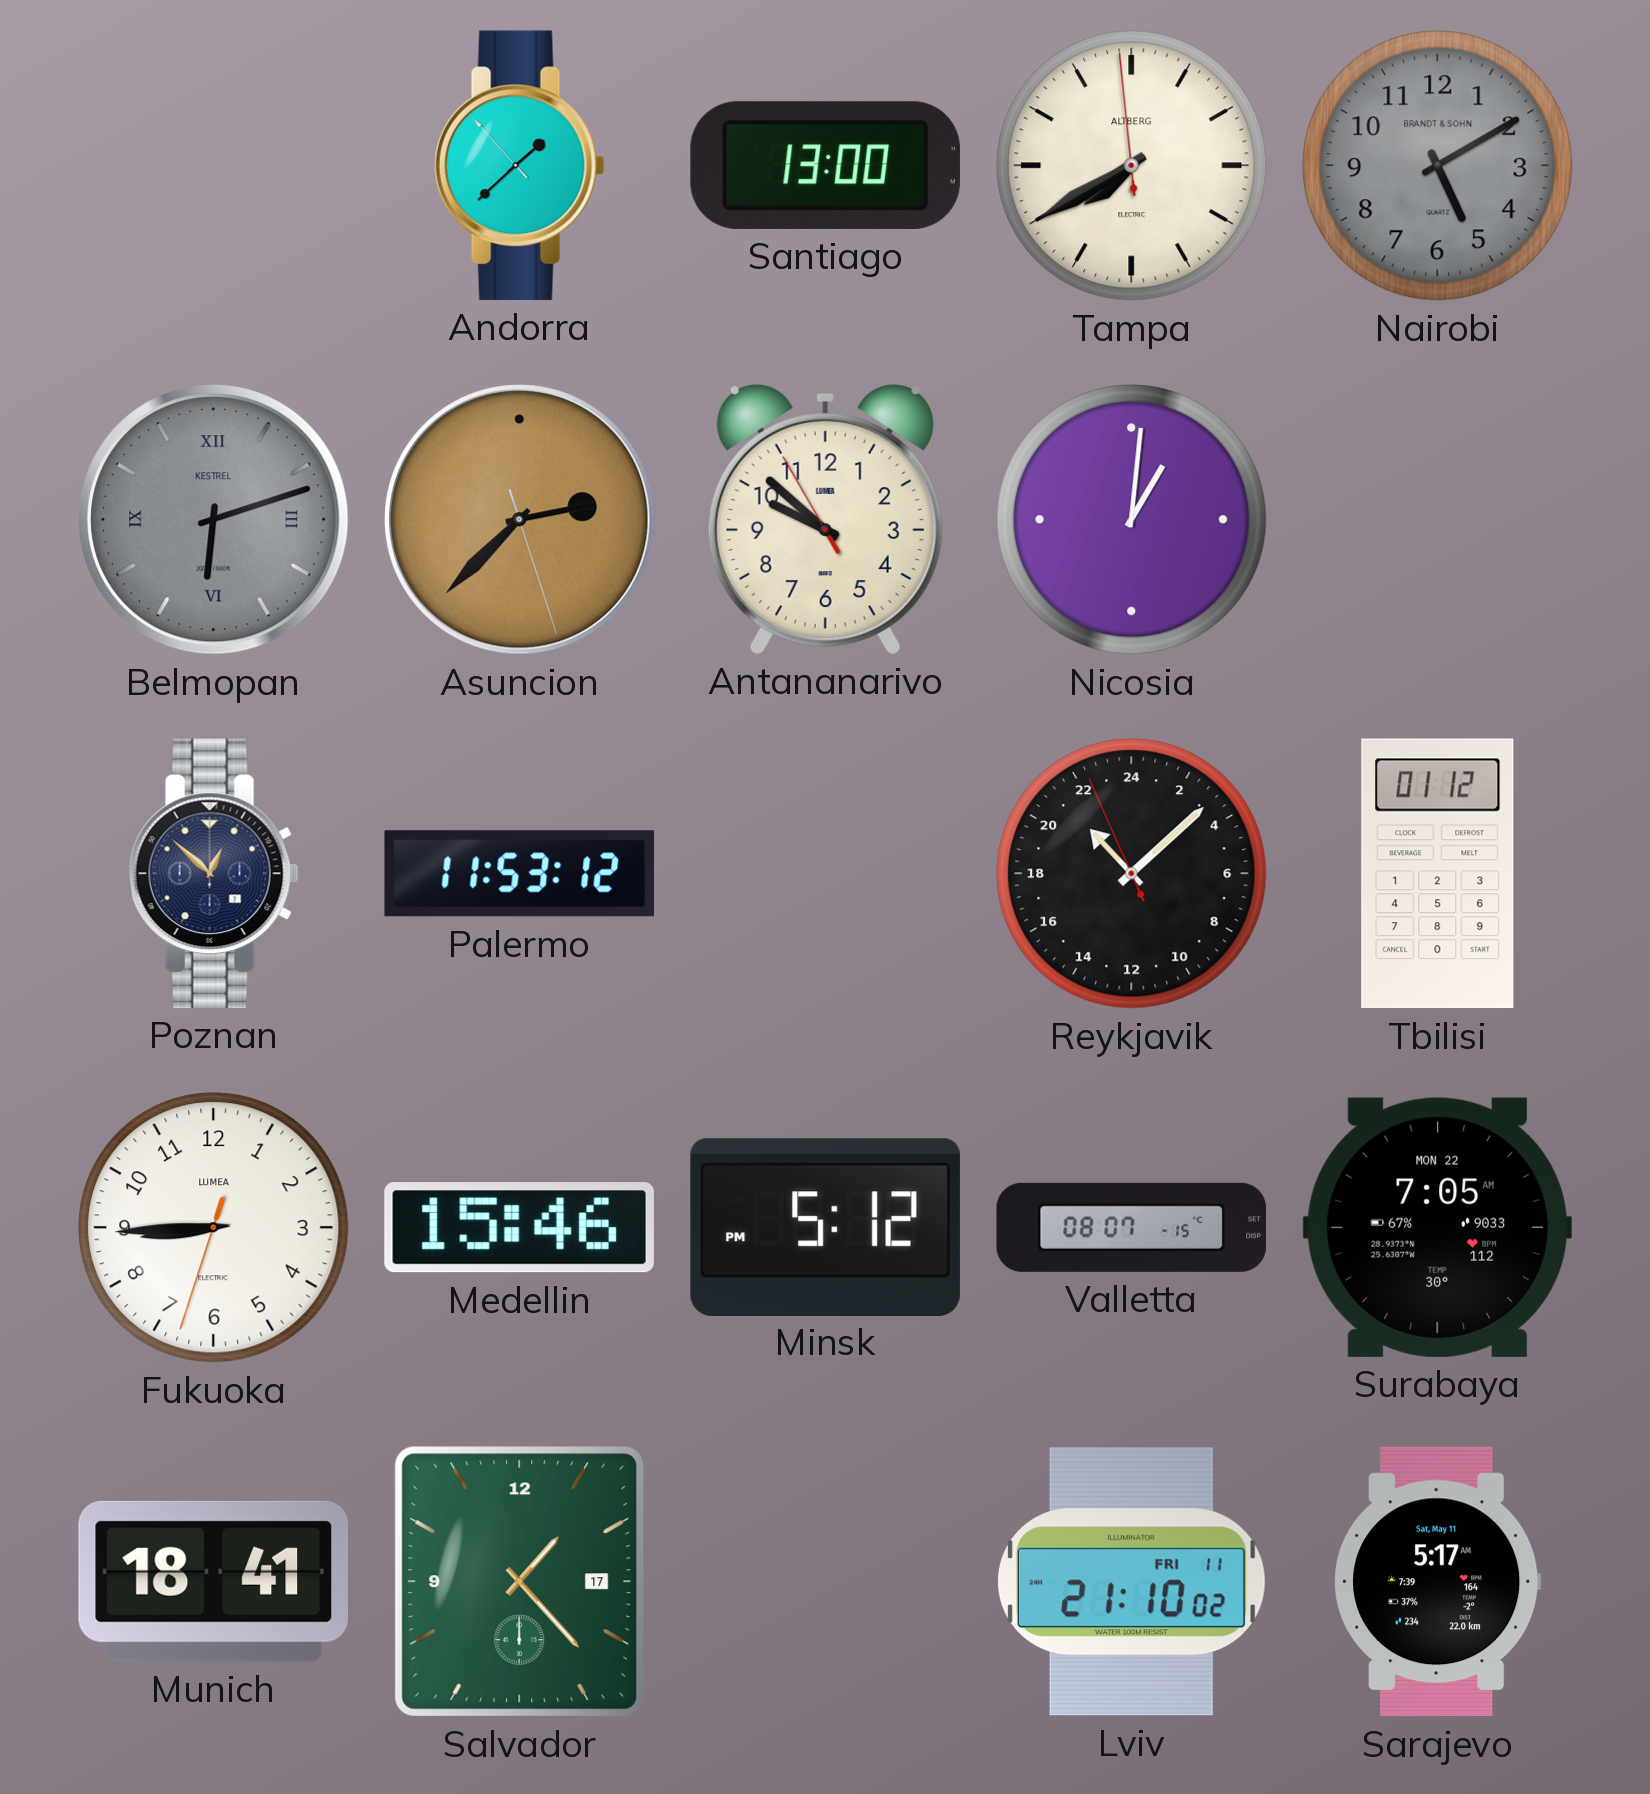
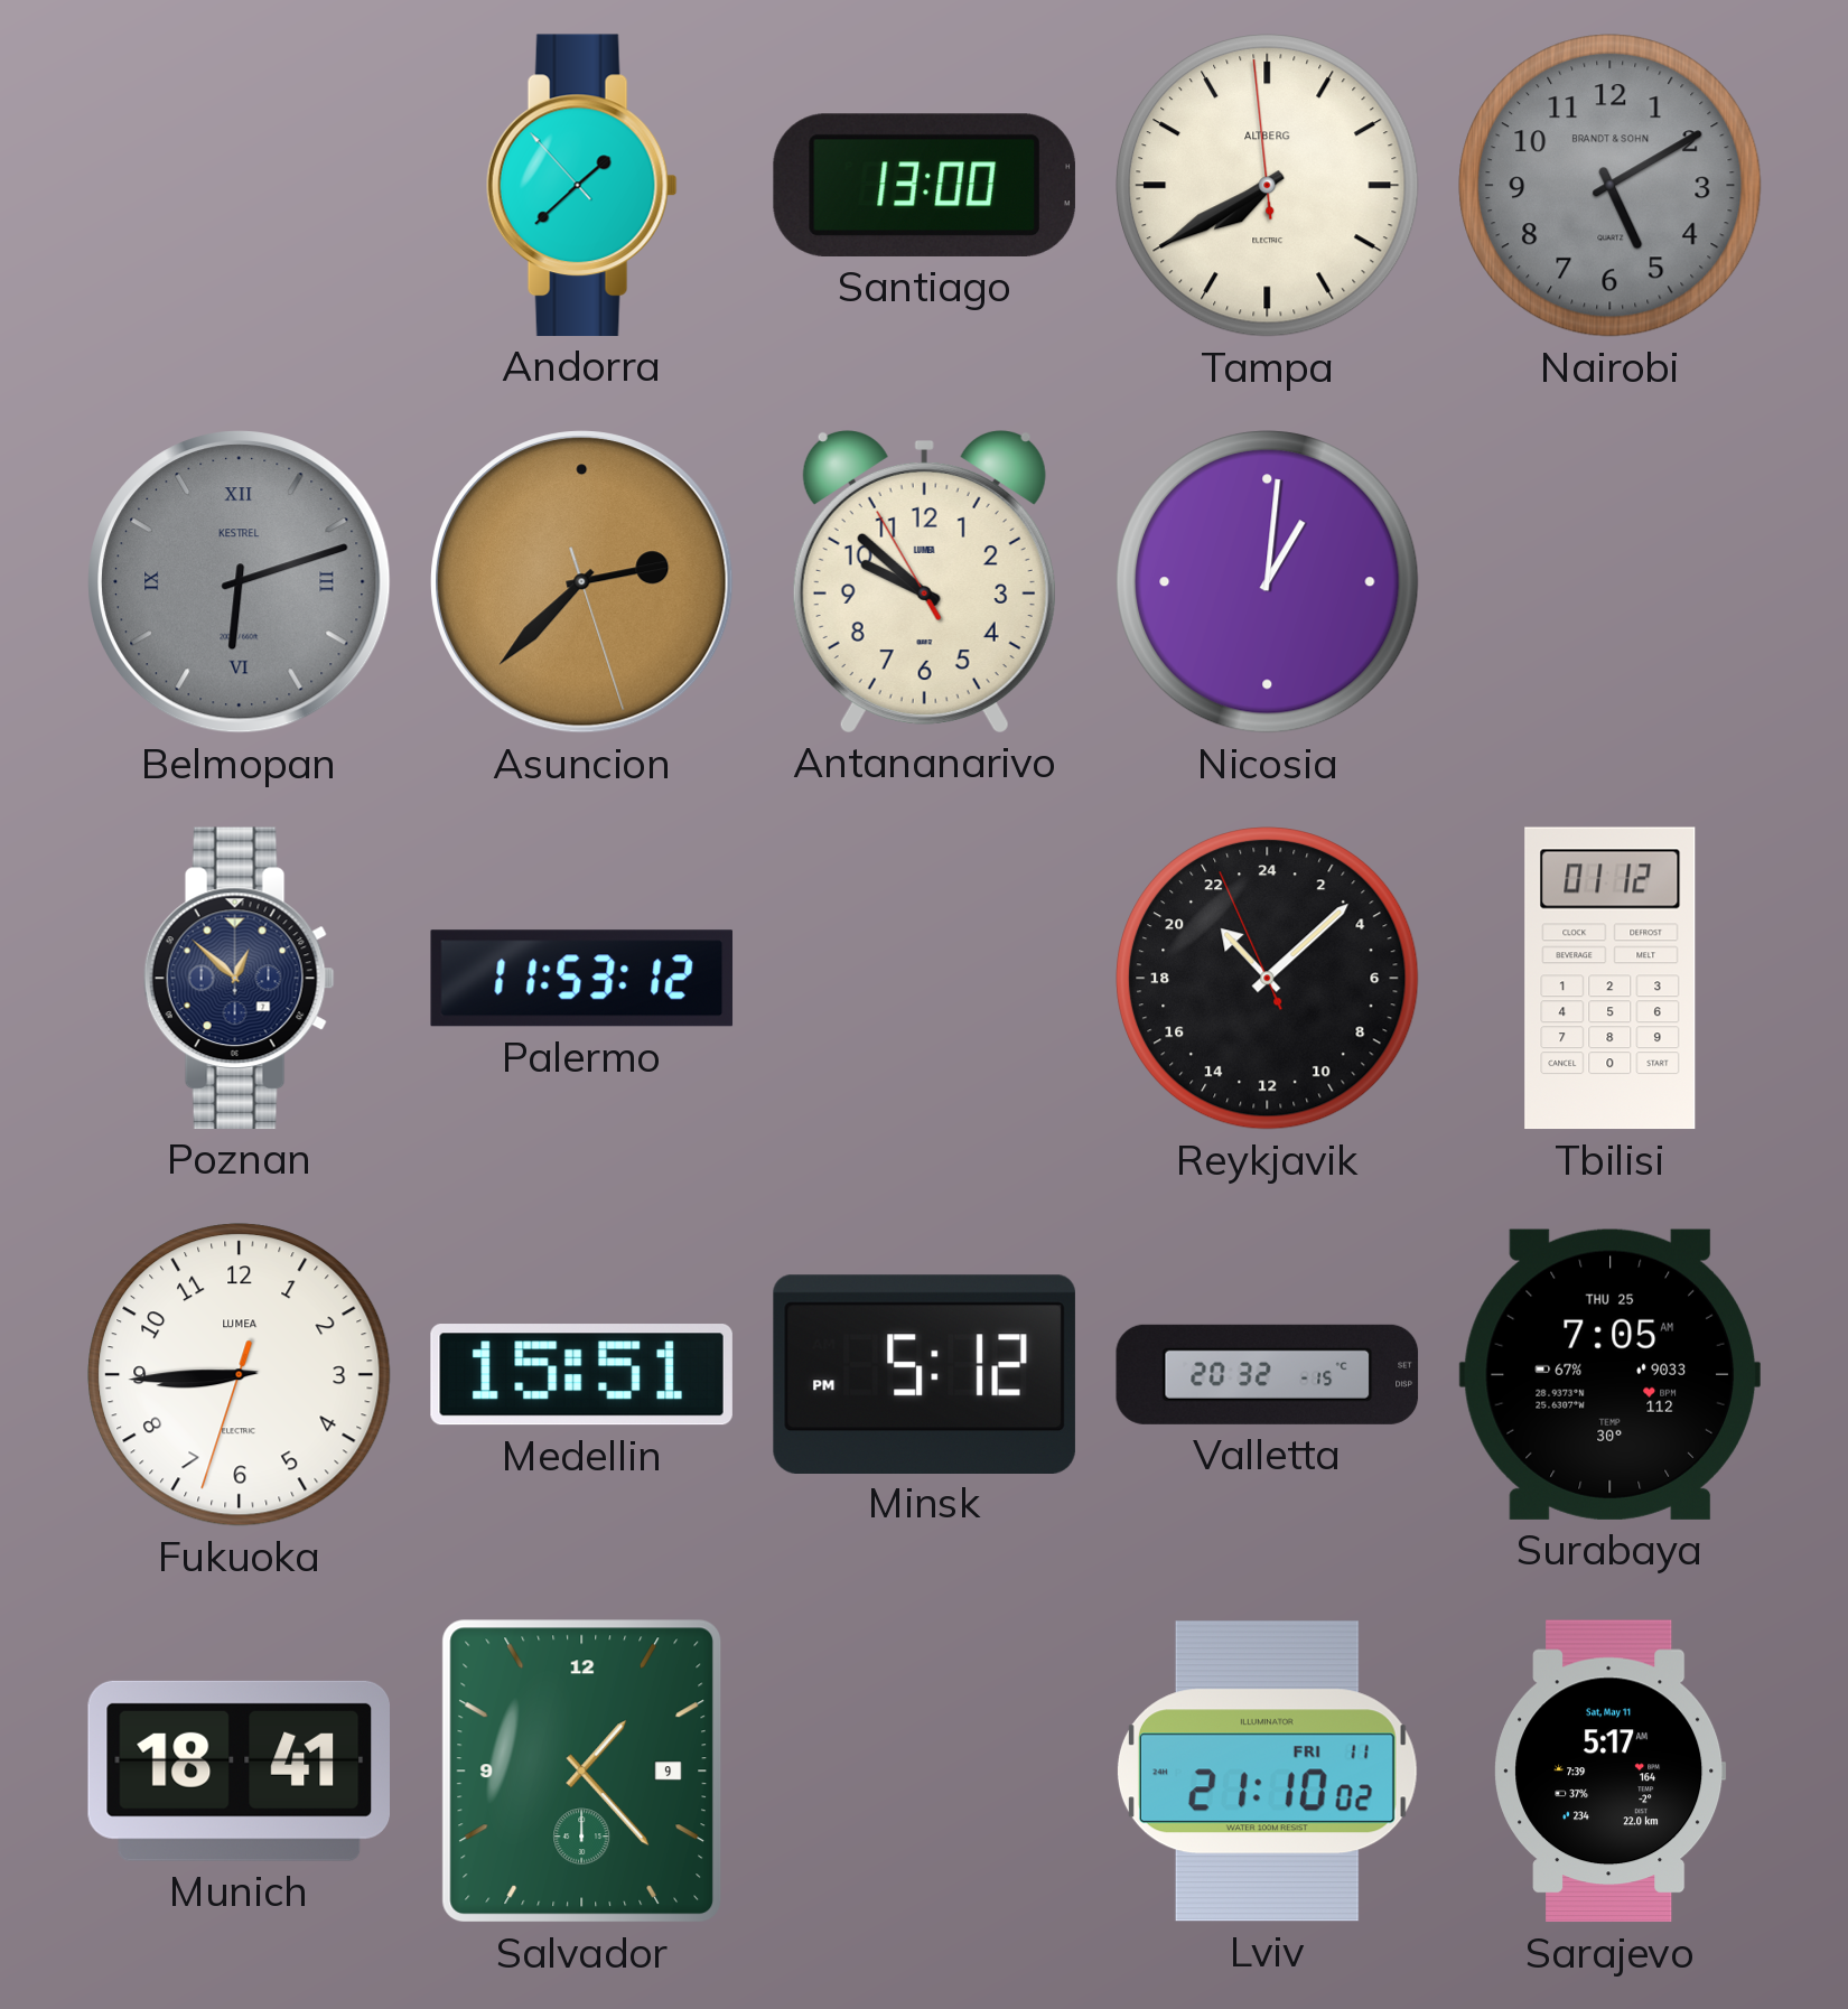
Medellin: 15:46 -> 15:51 (581, 1375)
Valletta: 08:07 -> 20:32 (1268, 1374)
Surabaya date: MON 22 -> THU 25 (1609, 1374)
Salvador date: 17 -> 9 (582, 1772)
